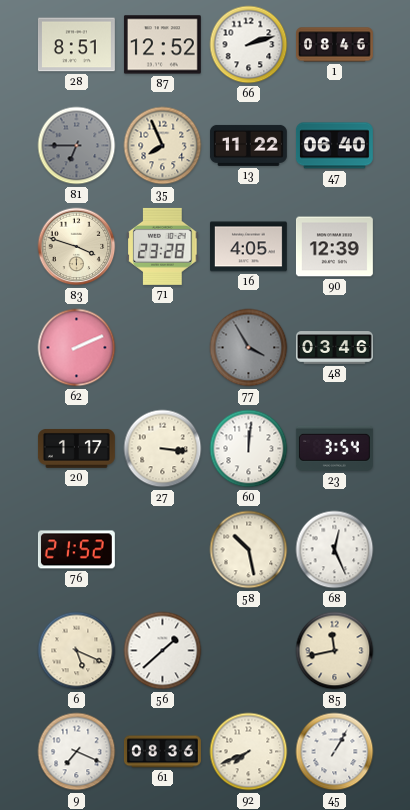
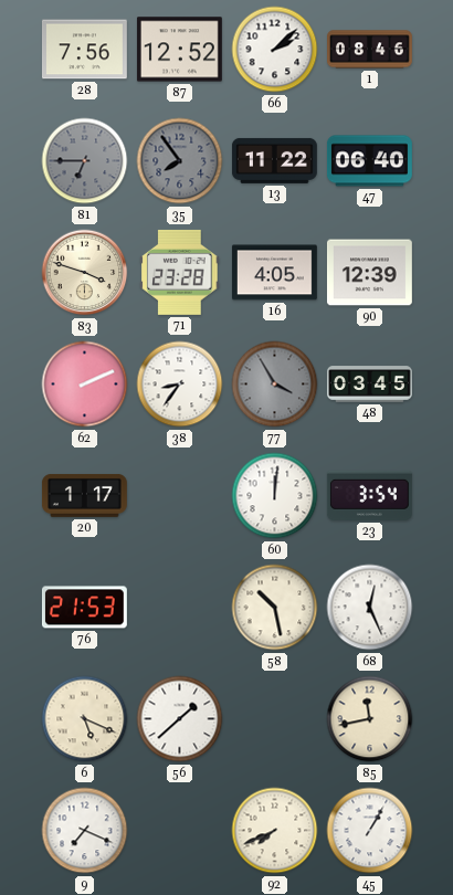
28: 8:51 -> 7:56 (84, 50)
66: 2:12 -> 2:08 (275, 50)
35: 7:56 -> 7:54 (180, 161)
35 dial: cream -> grey (180, 161)
38: none -> 8:36 (180, 385)
48: 03:46 -> 03:45 (369, 385)
27: 3:16 -> none (163, 449)
76: 21:52 -> 21:53 (84, 608)
61: 08:36 -> none (162, 752)
